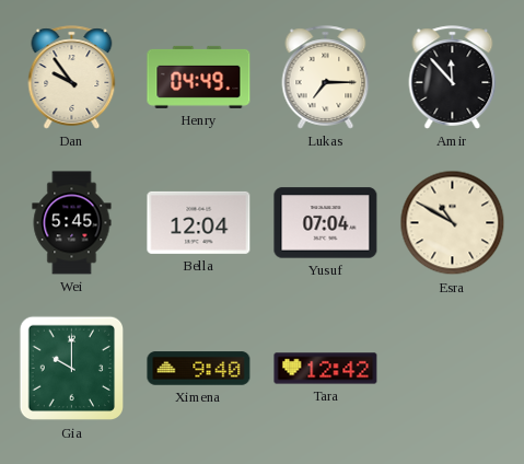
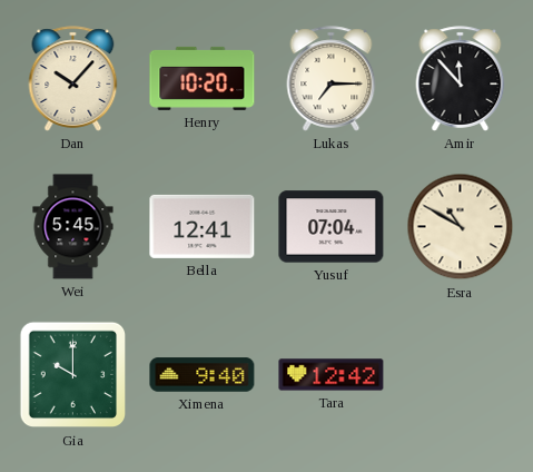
Dan: 9:54 -> 10:07 (73, 79)
Henry: 04:49 -> 10:20 (203, 78)
Bella: 12:04 -> 12:41 (203, 226)
